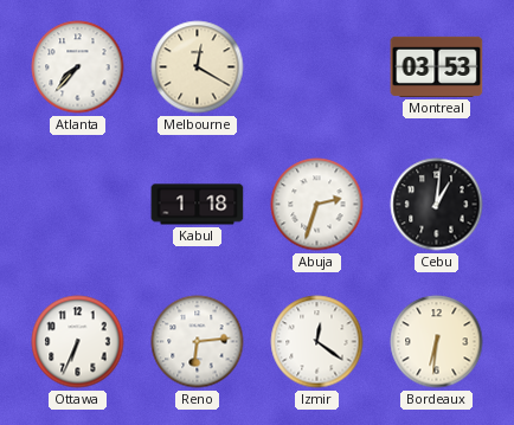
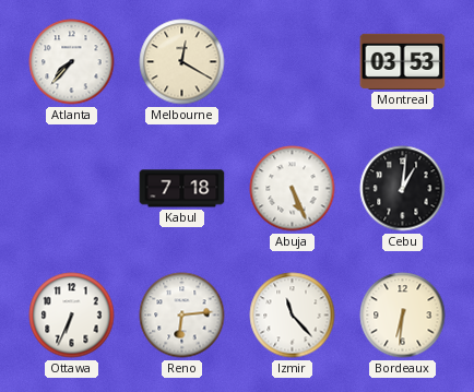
Kabul: 1:18 -> 7:18 (182, 189)
Abuja: 2:33 -> 5:26 (293, 189)
Izmir: 12:21 -> 11:23 (293, 316)
